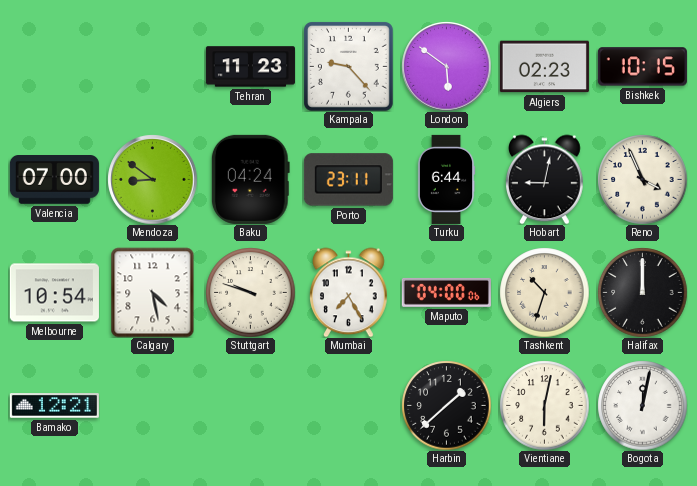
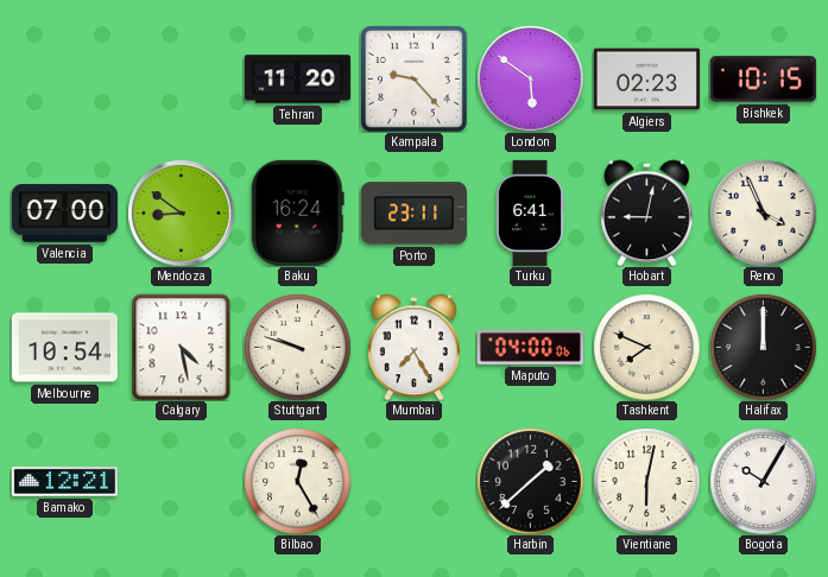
Tehran: 11:23 -> 11:20 (297, 80)
Baku: 04:24 -> 16:24 (297, 213)
Turku: 6:44 -> 6:41 (530, 213)
Tashkent: 10:33 -> 7:49 (646, 347)
Bilbao: none -> 12:25 (297, 481)
Bogota: 12:02 -> 10:05 (763, 481)
